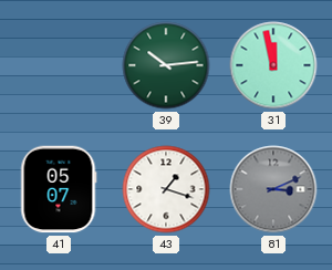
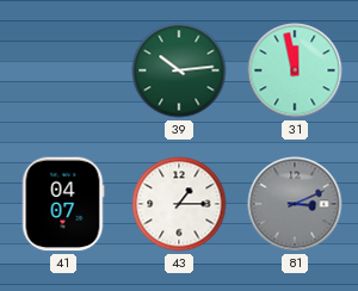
41: 05:07 -> 04:07 (63, 204)
43: 1:18 -> 1:15 (179, 204)
